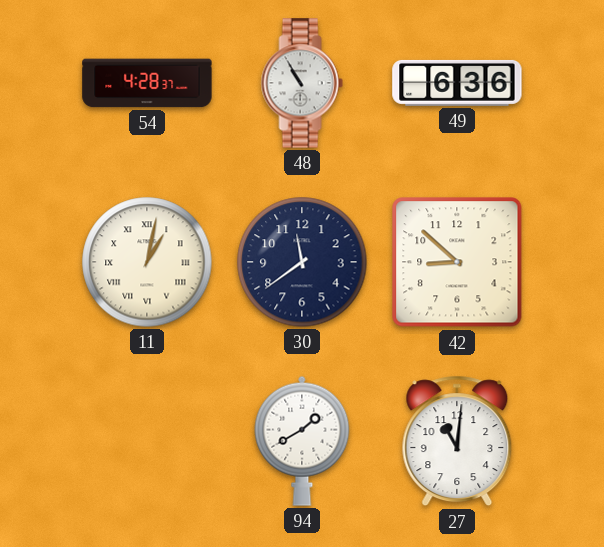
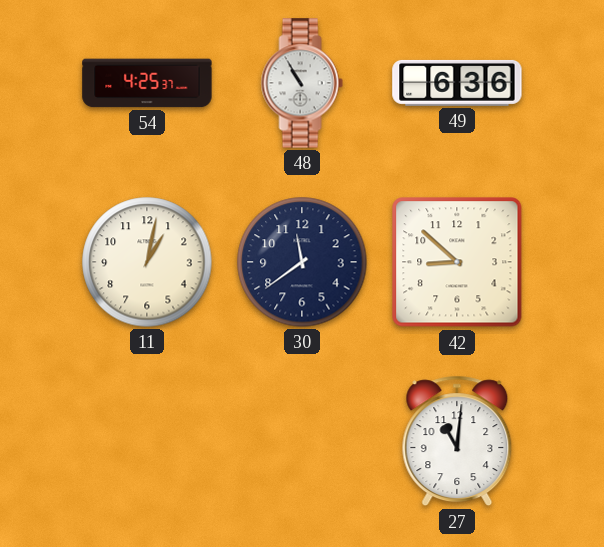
54: 4:28 -> 4:25 (147, 83)
11 numerals: Roman -> Arabic (147, 262)
94: 1:40 -> none (302, 441)
